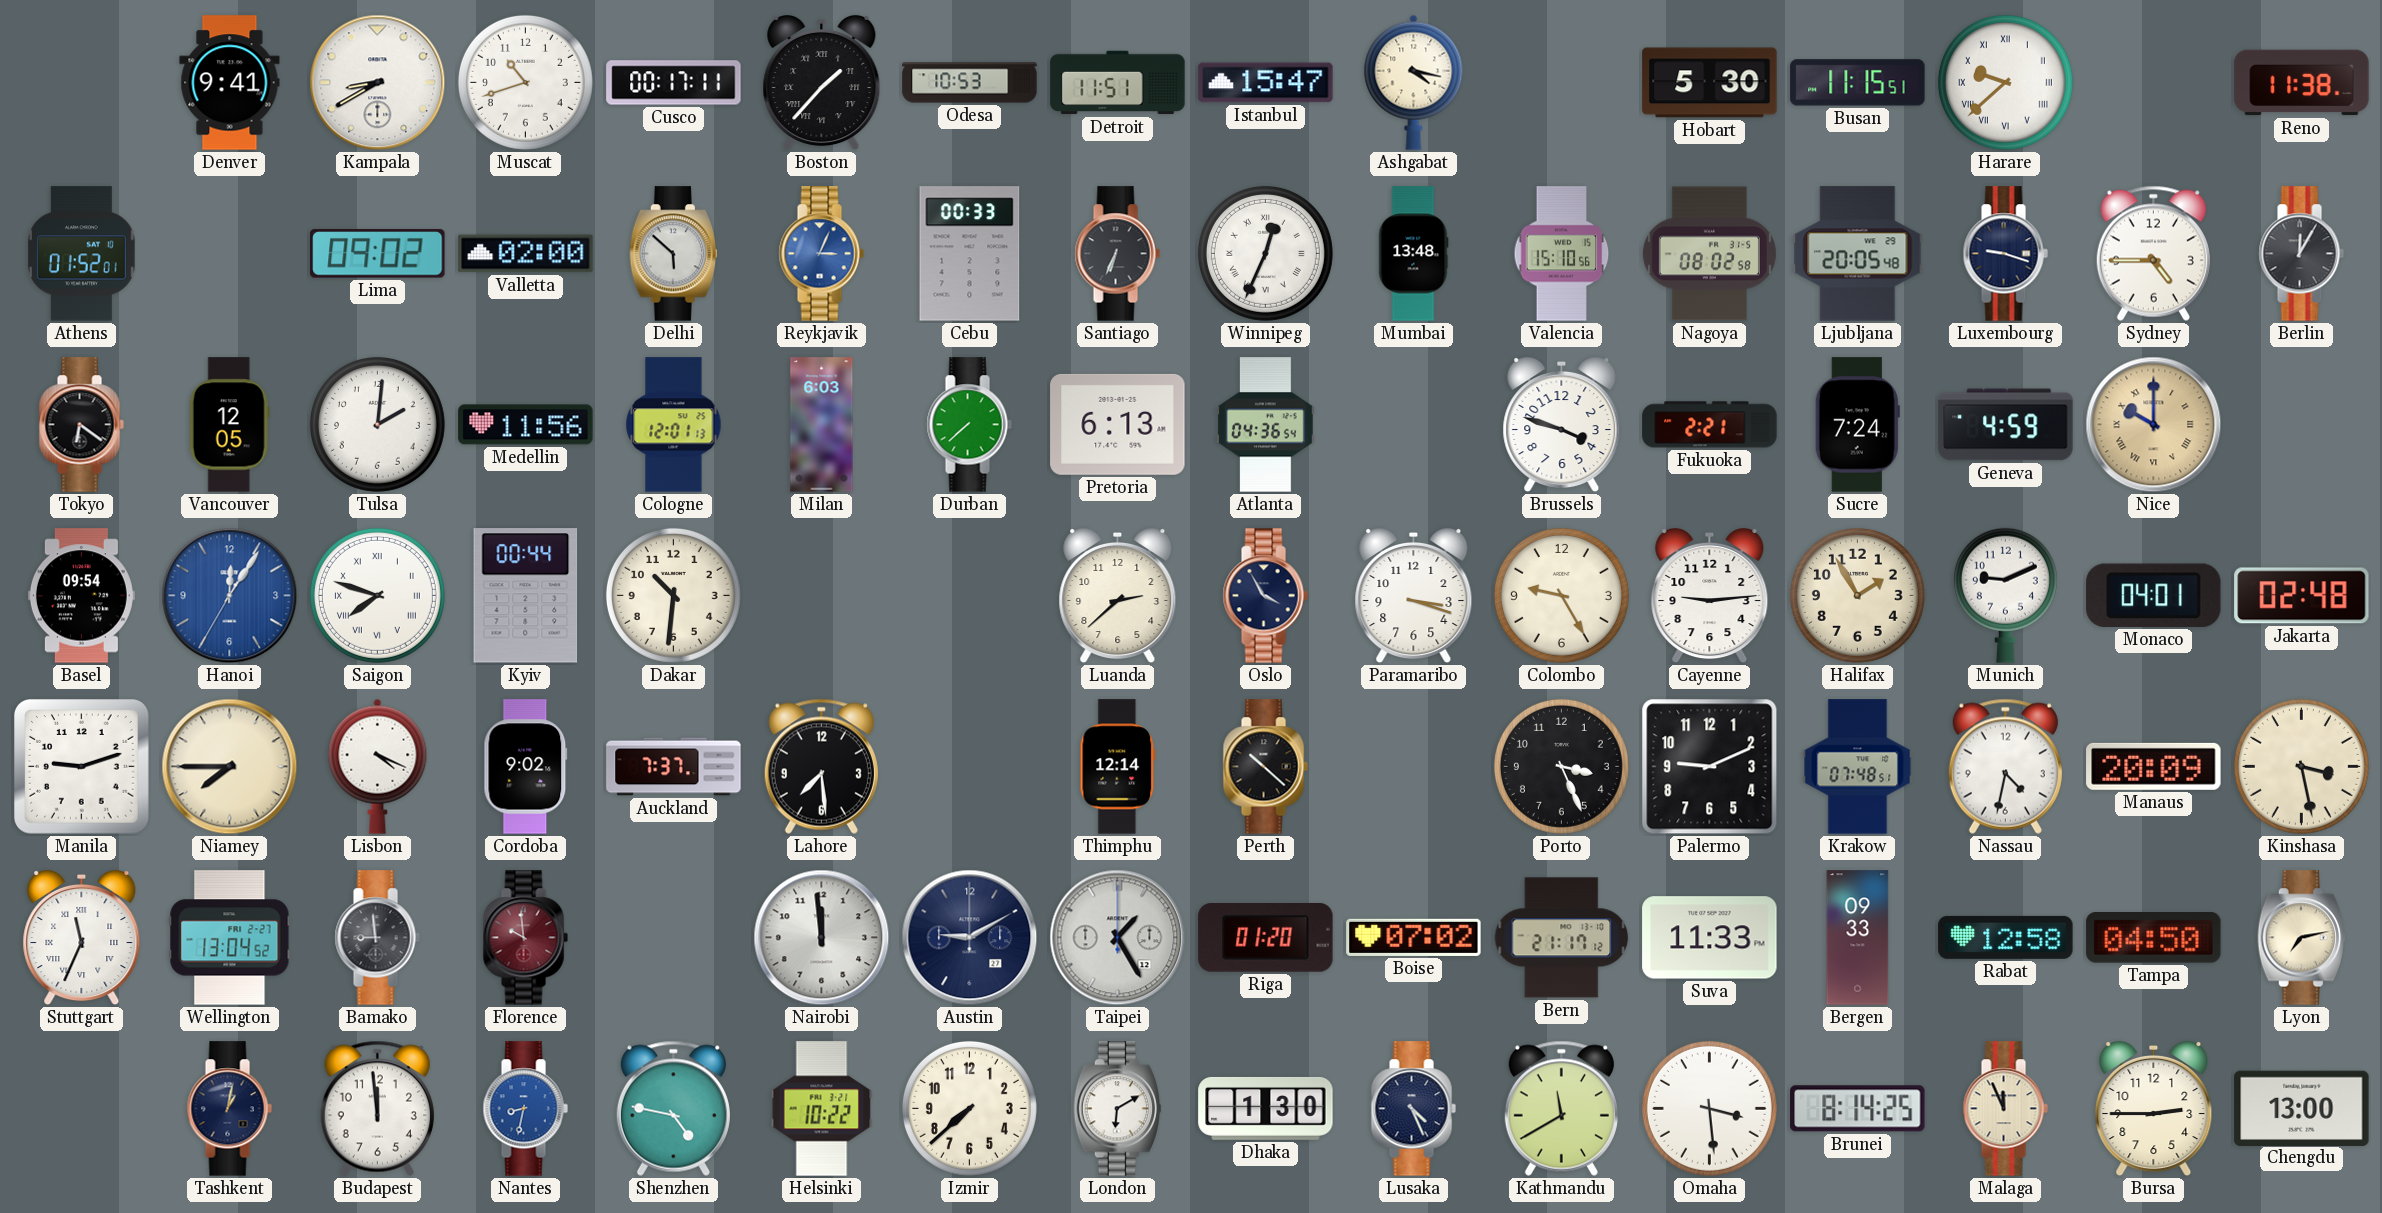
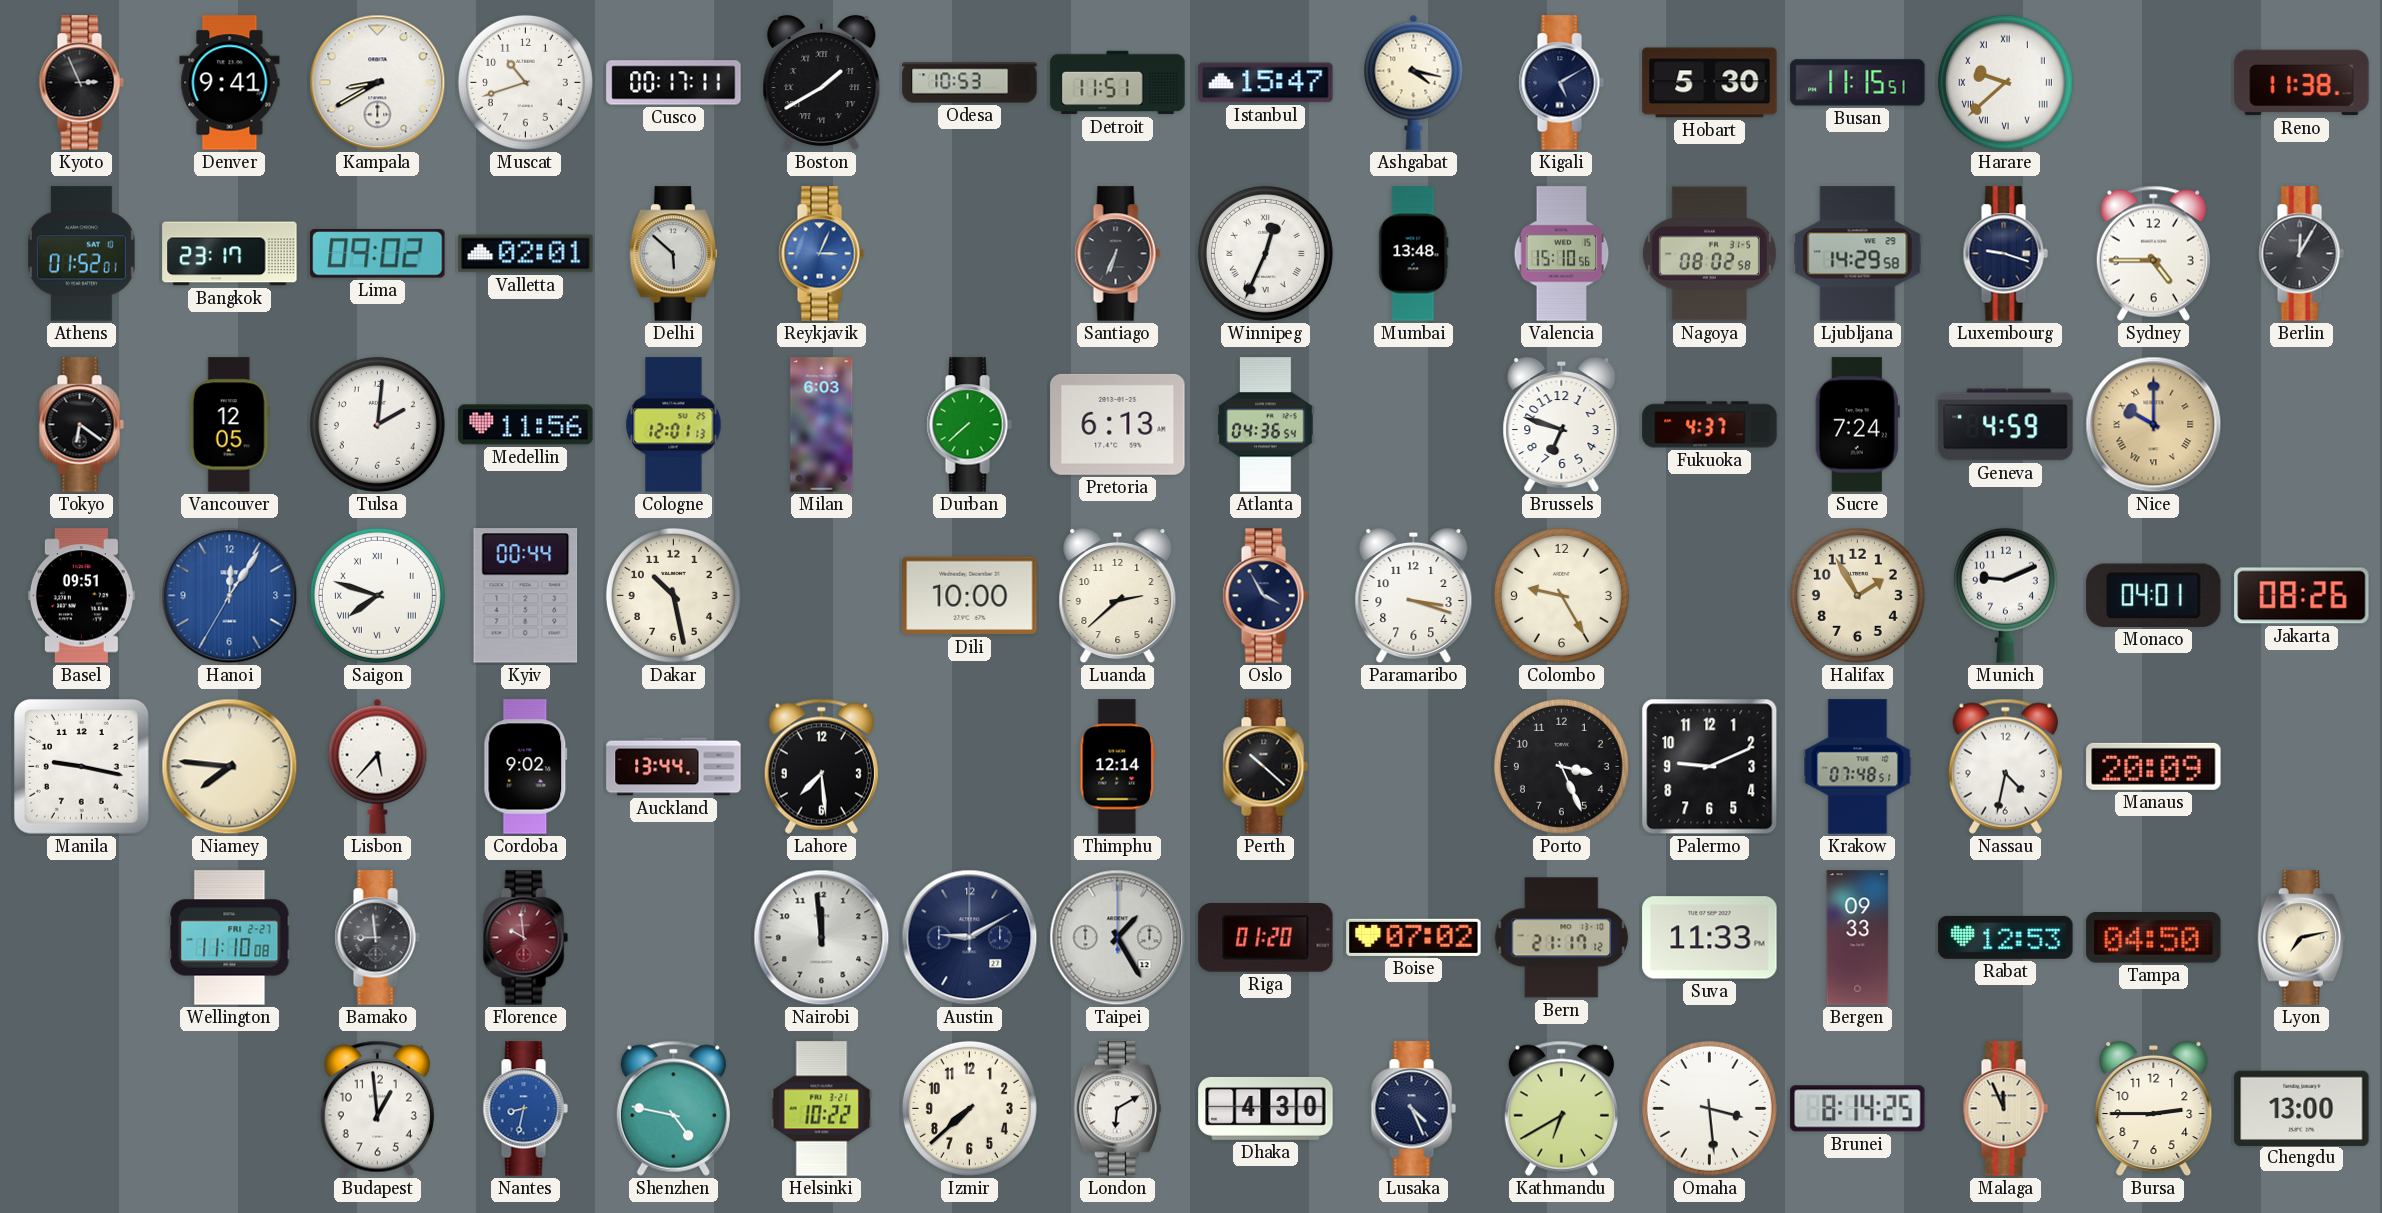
Kyoto: none -> 2:56 (81, 83)
Boston: 1:37 -> 1:40 (822, 83)
Kigali: none -> 5:10 (1561, 83)
Bangkok: none -> 23:17 (230, 254)
Valletta: 02:00 -> 02:01 (526, 254)
Cebu: 00:33 -> none (970, 254)
Ljubljana: 20:05 -> 14:29 (1858, 254)
Brussels: 3:48 -> 6:48 (1562, 425)
Fukuoka: 2:21 -> 4:37 (1710, 425)
Basel: 09:54 -> 09:51 (81, 596)
Dakar: 10:31 -> 10:28 (673, 595)
Dili: none -> 10:00 (970, 596)
Cayenne: 9:14 -> none (1710, 596)
Jakarta: 02:48 -> 08:26 (2302, 596)
Manila: 9:12 -> 9:17 (82, 767)
Niamey: 7:45 -> 7:46 (230, 767)
Lisbon: 4:19 -> 5:37 (378, 766)
Auckland: 7:37 -> 13:44 (674, 767)
Kinshasa: 3:28 -> none (2301, 766)
Stuttgart: 11:34 -> none (82, 938)
Wellington: 13:04 -> 11:10 (230, 938)
Rabat: 12:58 -> 12:53 (2006, 937)
Tashkent: 1:02 -> none (229, 1109)
Budapest: 11:59 -> 12:59 (377, 1108)
Dhaka: 1:30 -> 4:30 (1266, 1108)
Kathmandu: 11:40 -> 6:40 (1561, 1108)
